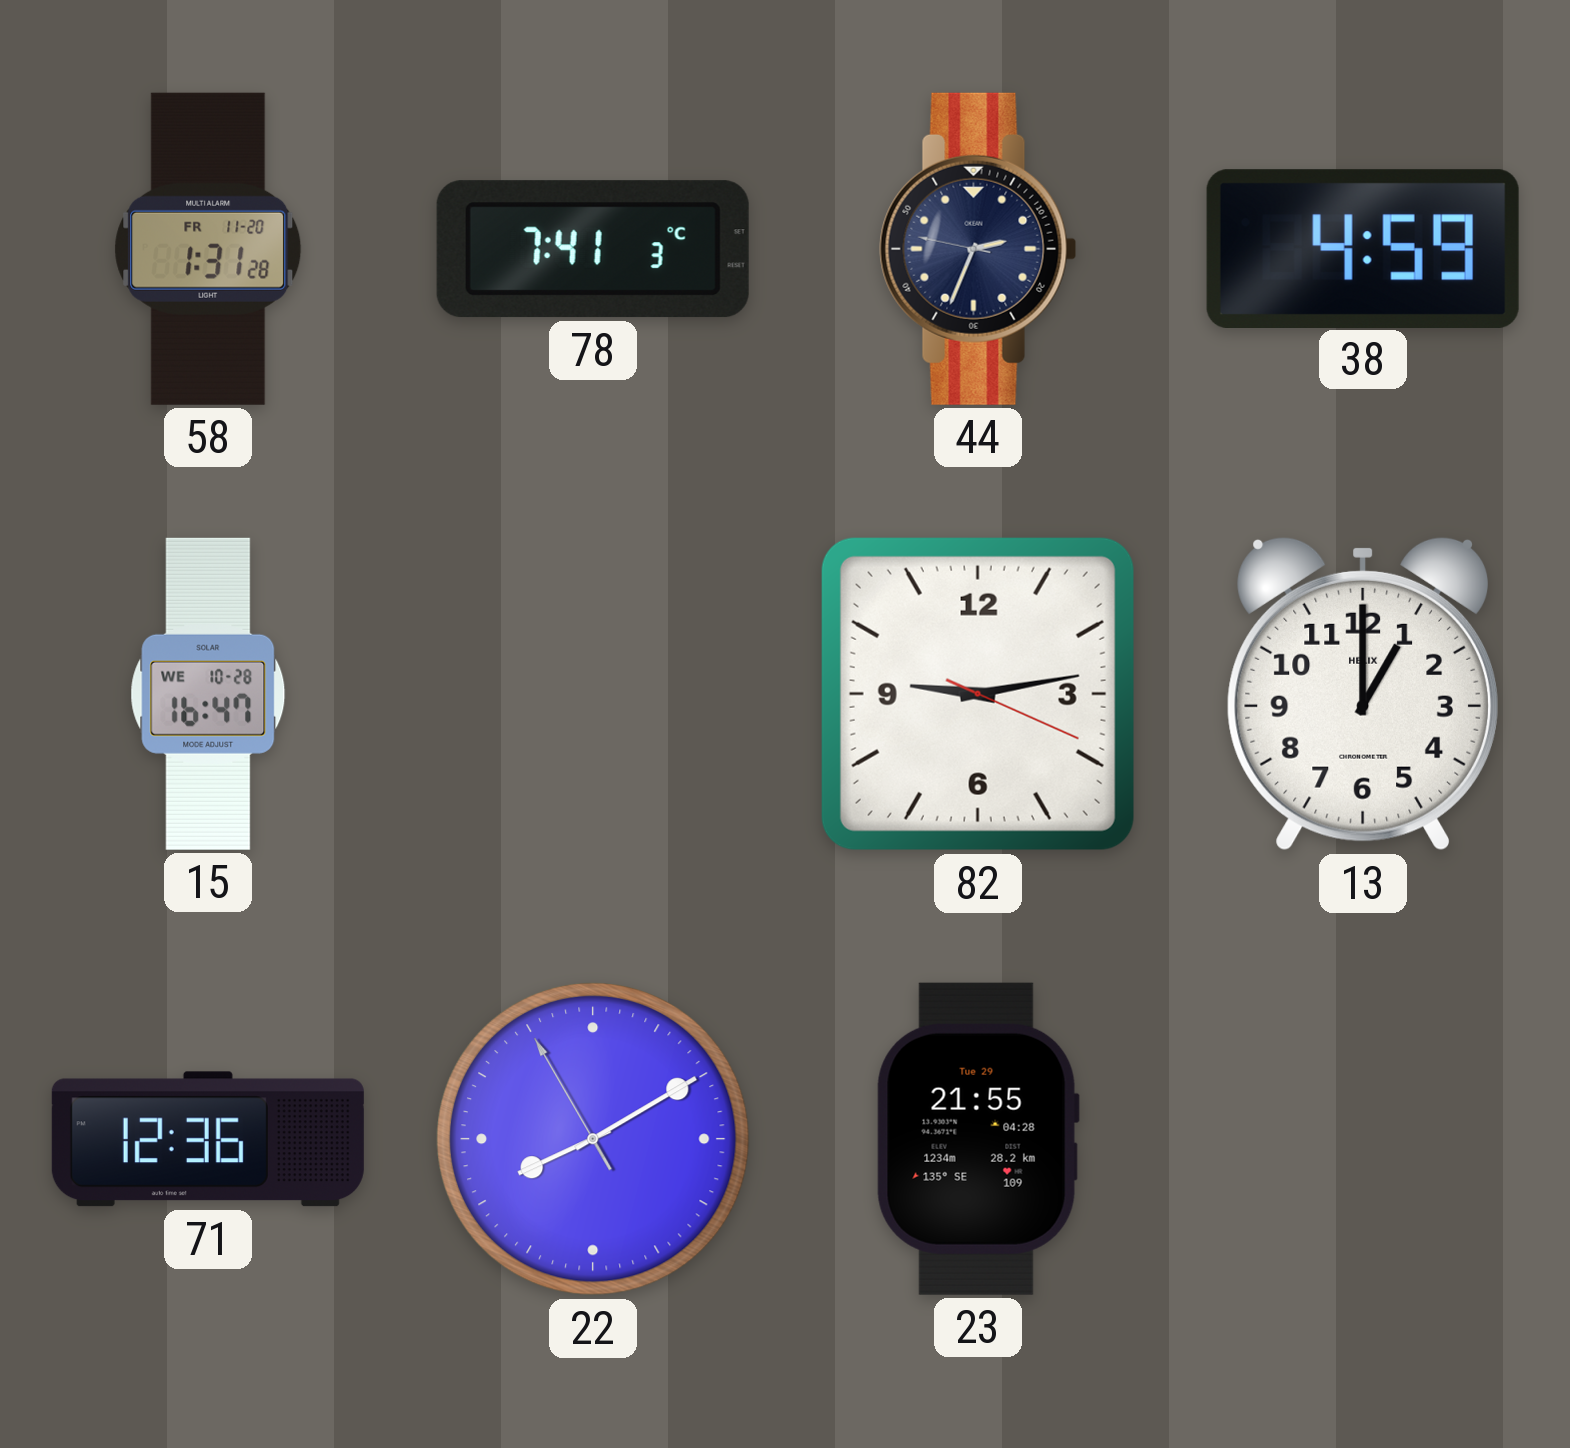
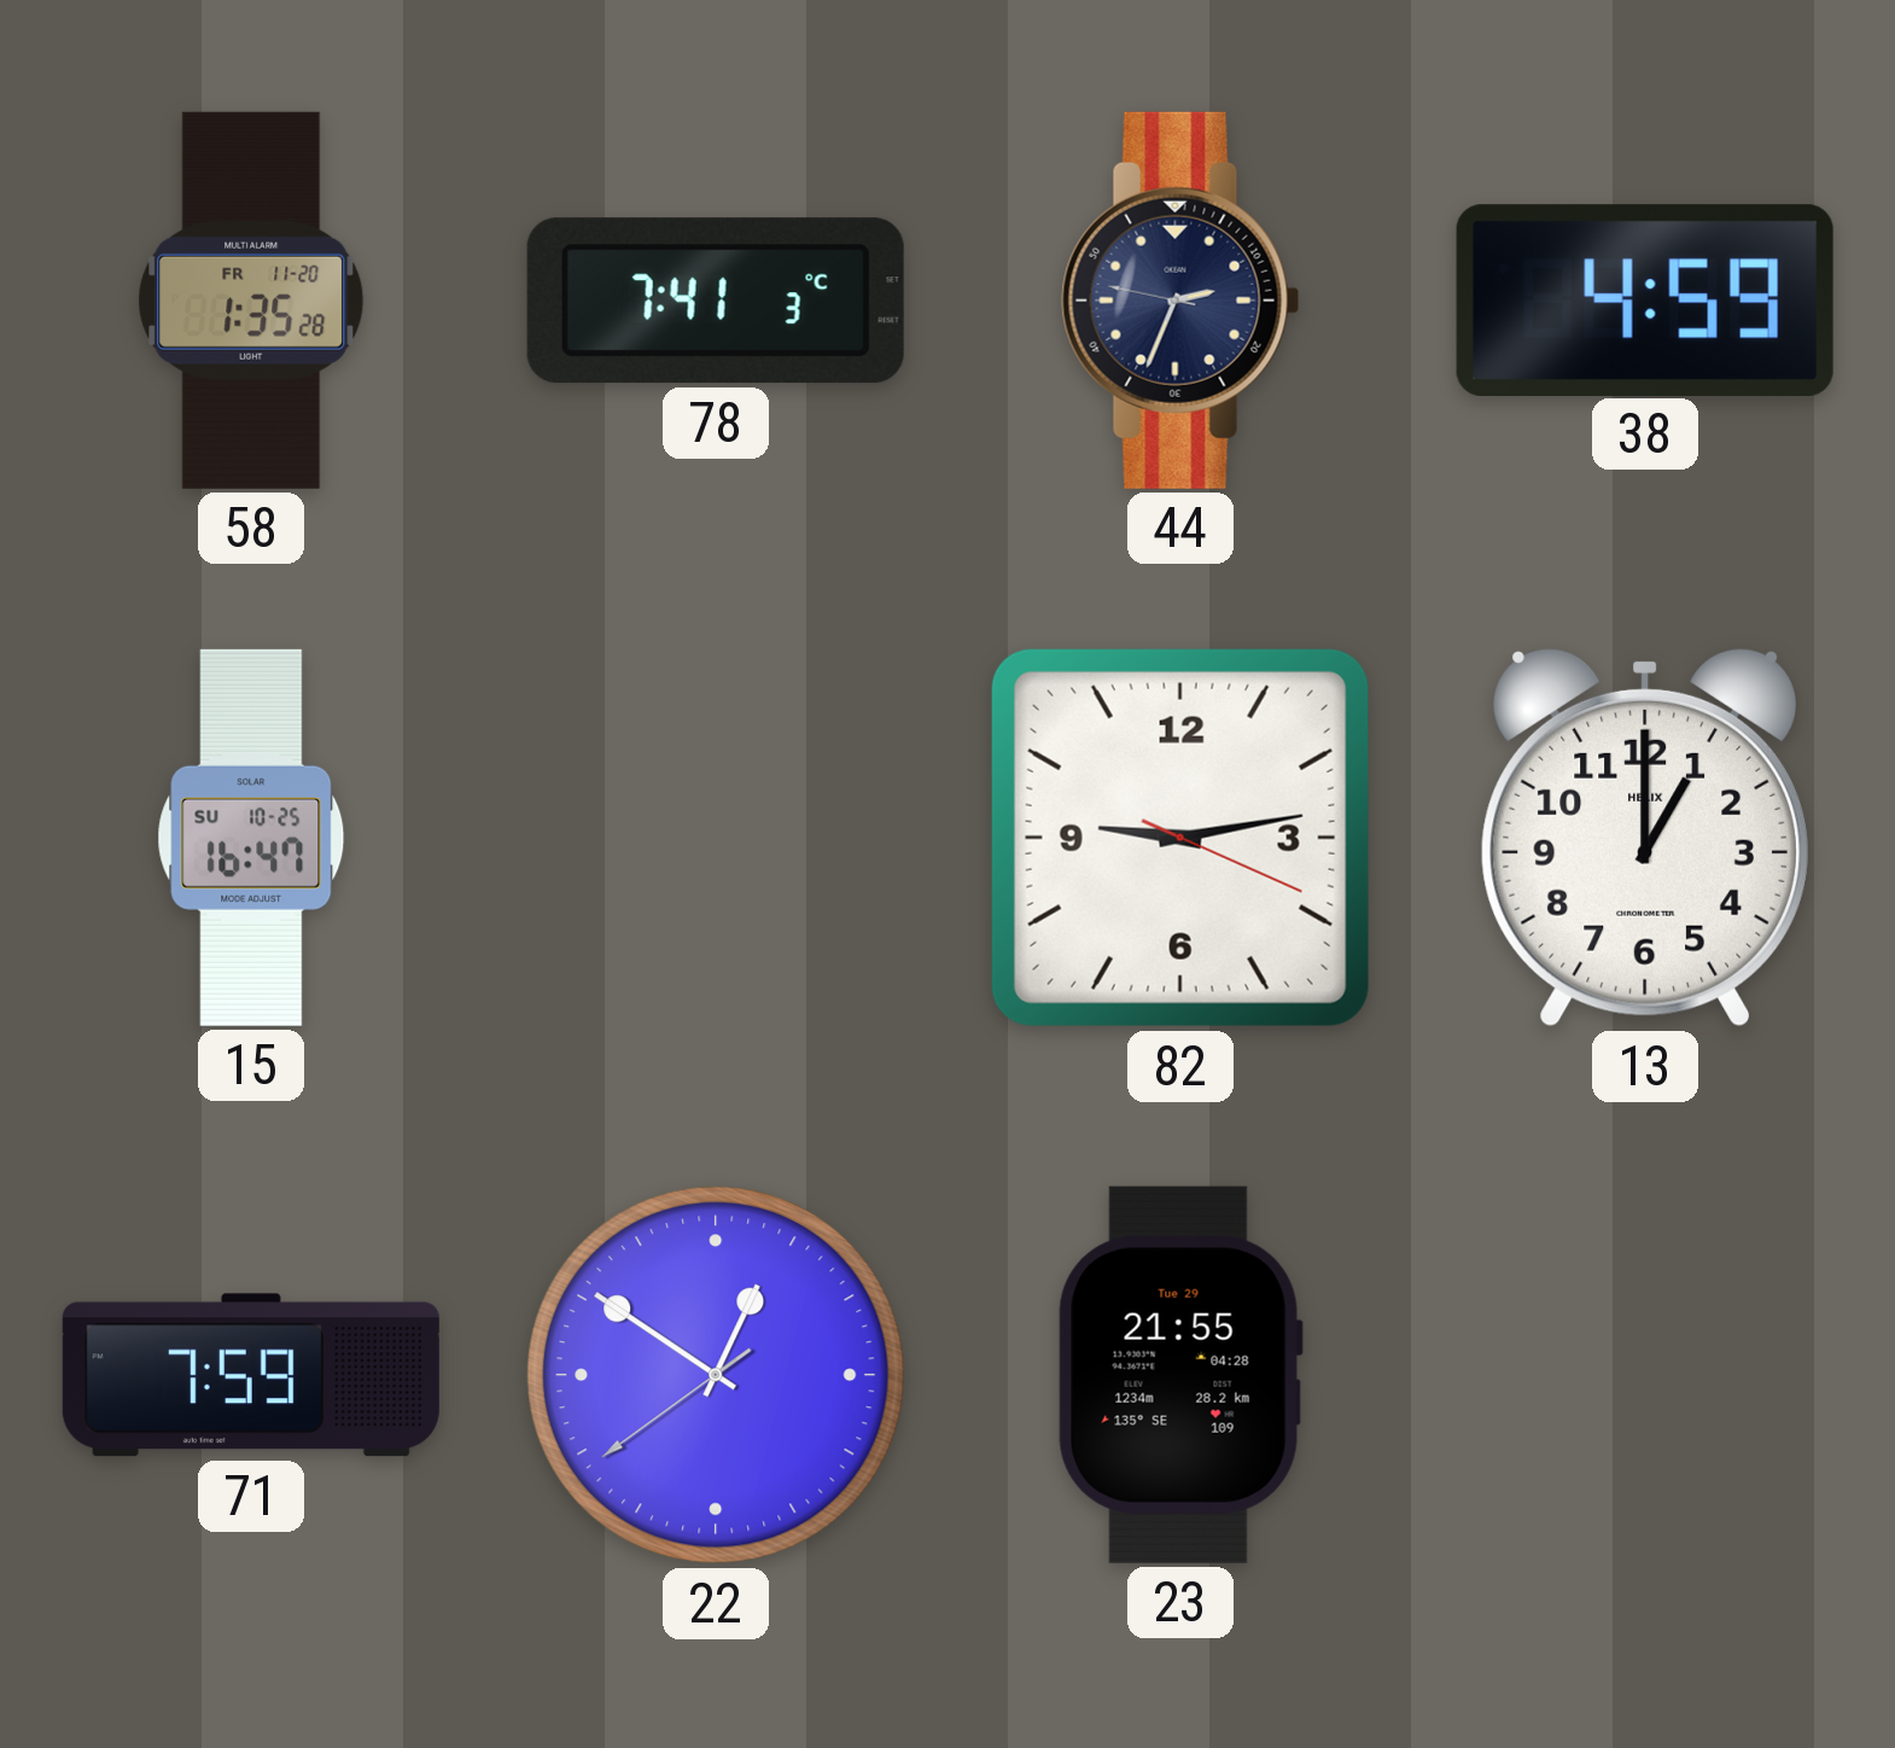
58: 1:31 -> 1:35 (251, 301)
15 date: WE 10-28 -> SU 10-25 (251, 838)
71: 12:36 -> 7:59 (251, 1375)
22: 8:09 -> 12:50 (716, 1375)
